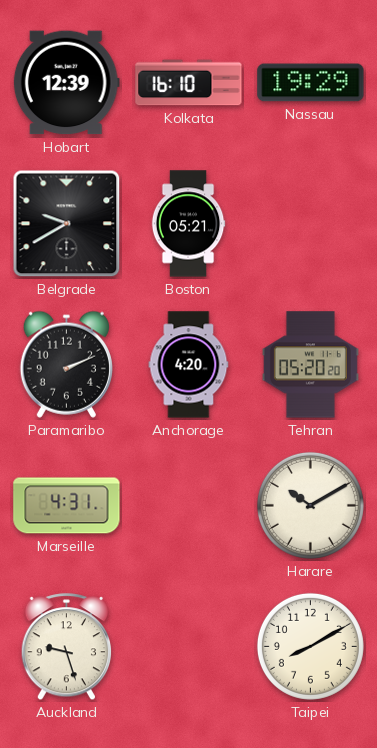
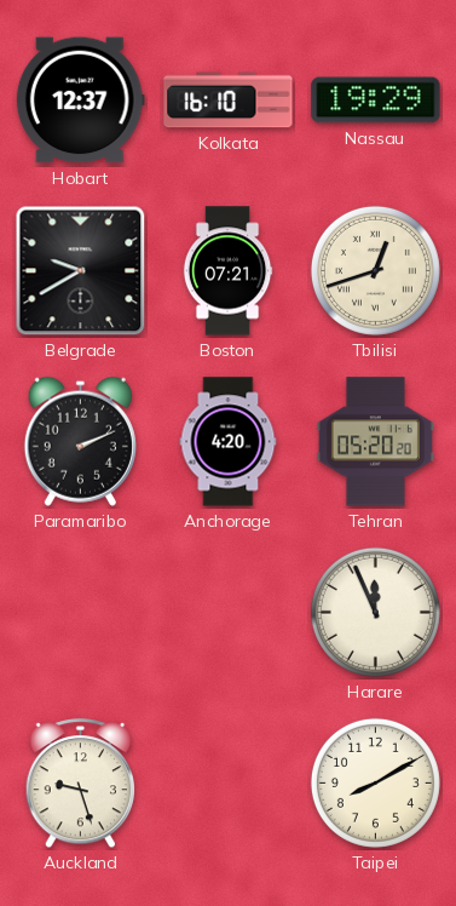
Hobart: 12:39 -> 12:37 (80, 101)
Boston: 05:21 -> 07:21 (227, 271)
Tbilisi: none -> 12:42 (375, 270)
Marseille: 4:31 -> none (67, 506)
Harare: 10:10 -> 11:56 (375, 612)
